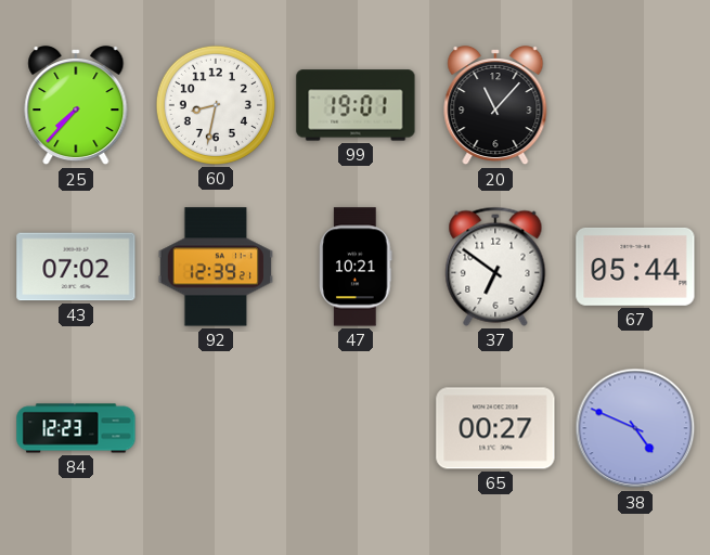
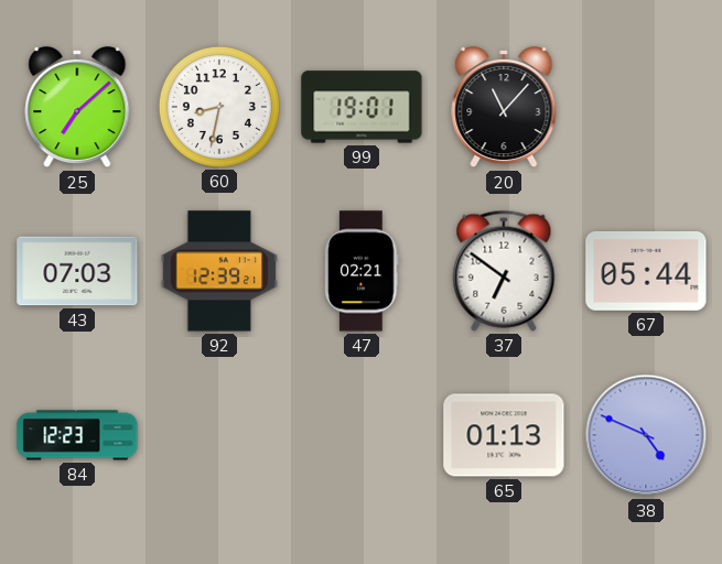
25: 7:37 -> 7:08 (77, 107)
43: 07:02 -> 07:03 (77, 271)
47: 10:21 -> 02:21 (362, 271)
65: 00:27 -> 01:13 (504, 435)
